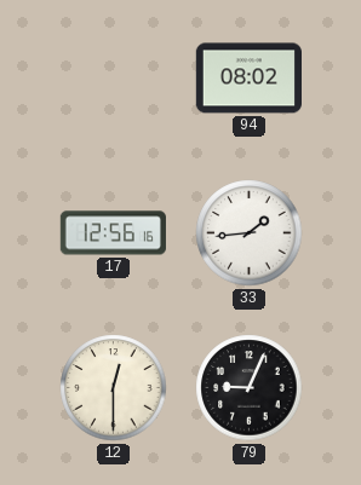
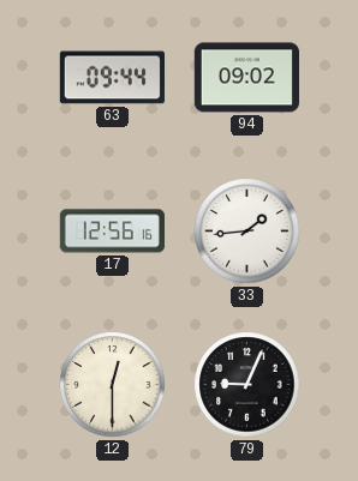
63: none -> 09:44 (112, 78)
94: 08:02 -> 09:02 (246, 78)
